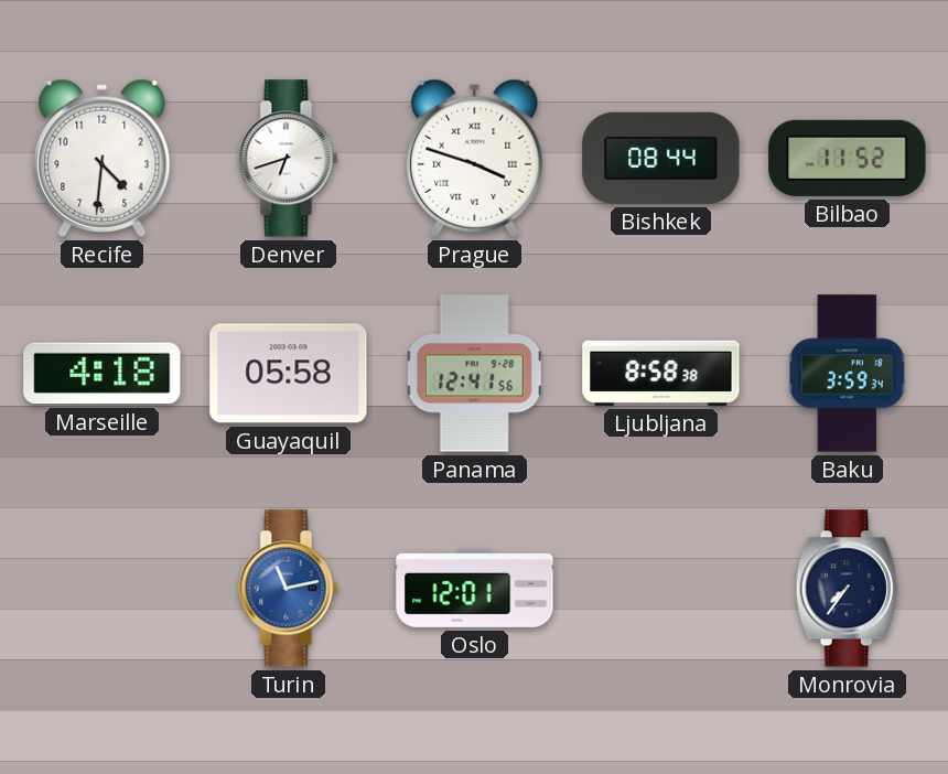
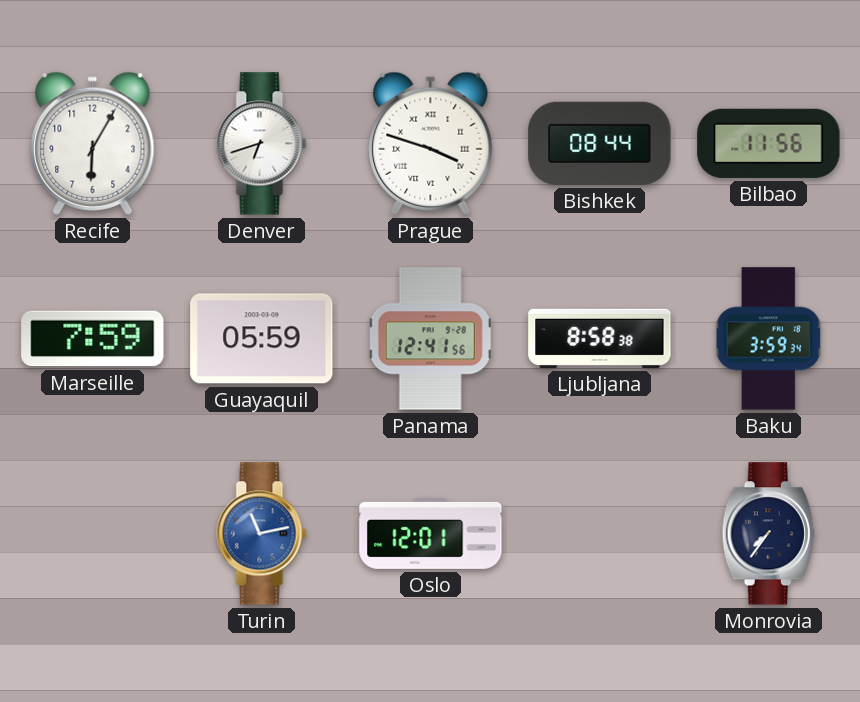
Recife: 4:31 -> 6:05 (93, 143)
Bilbao: 11:52 -> 11:56 (769, 143)
Marseille: 4:18 -> 7:59 (93, 339)
Guayaquil: 05:58 -> 05:59 (262, 339)
